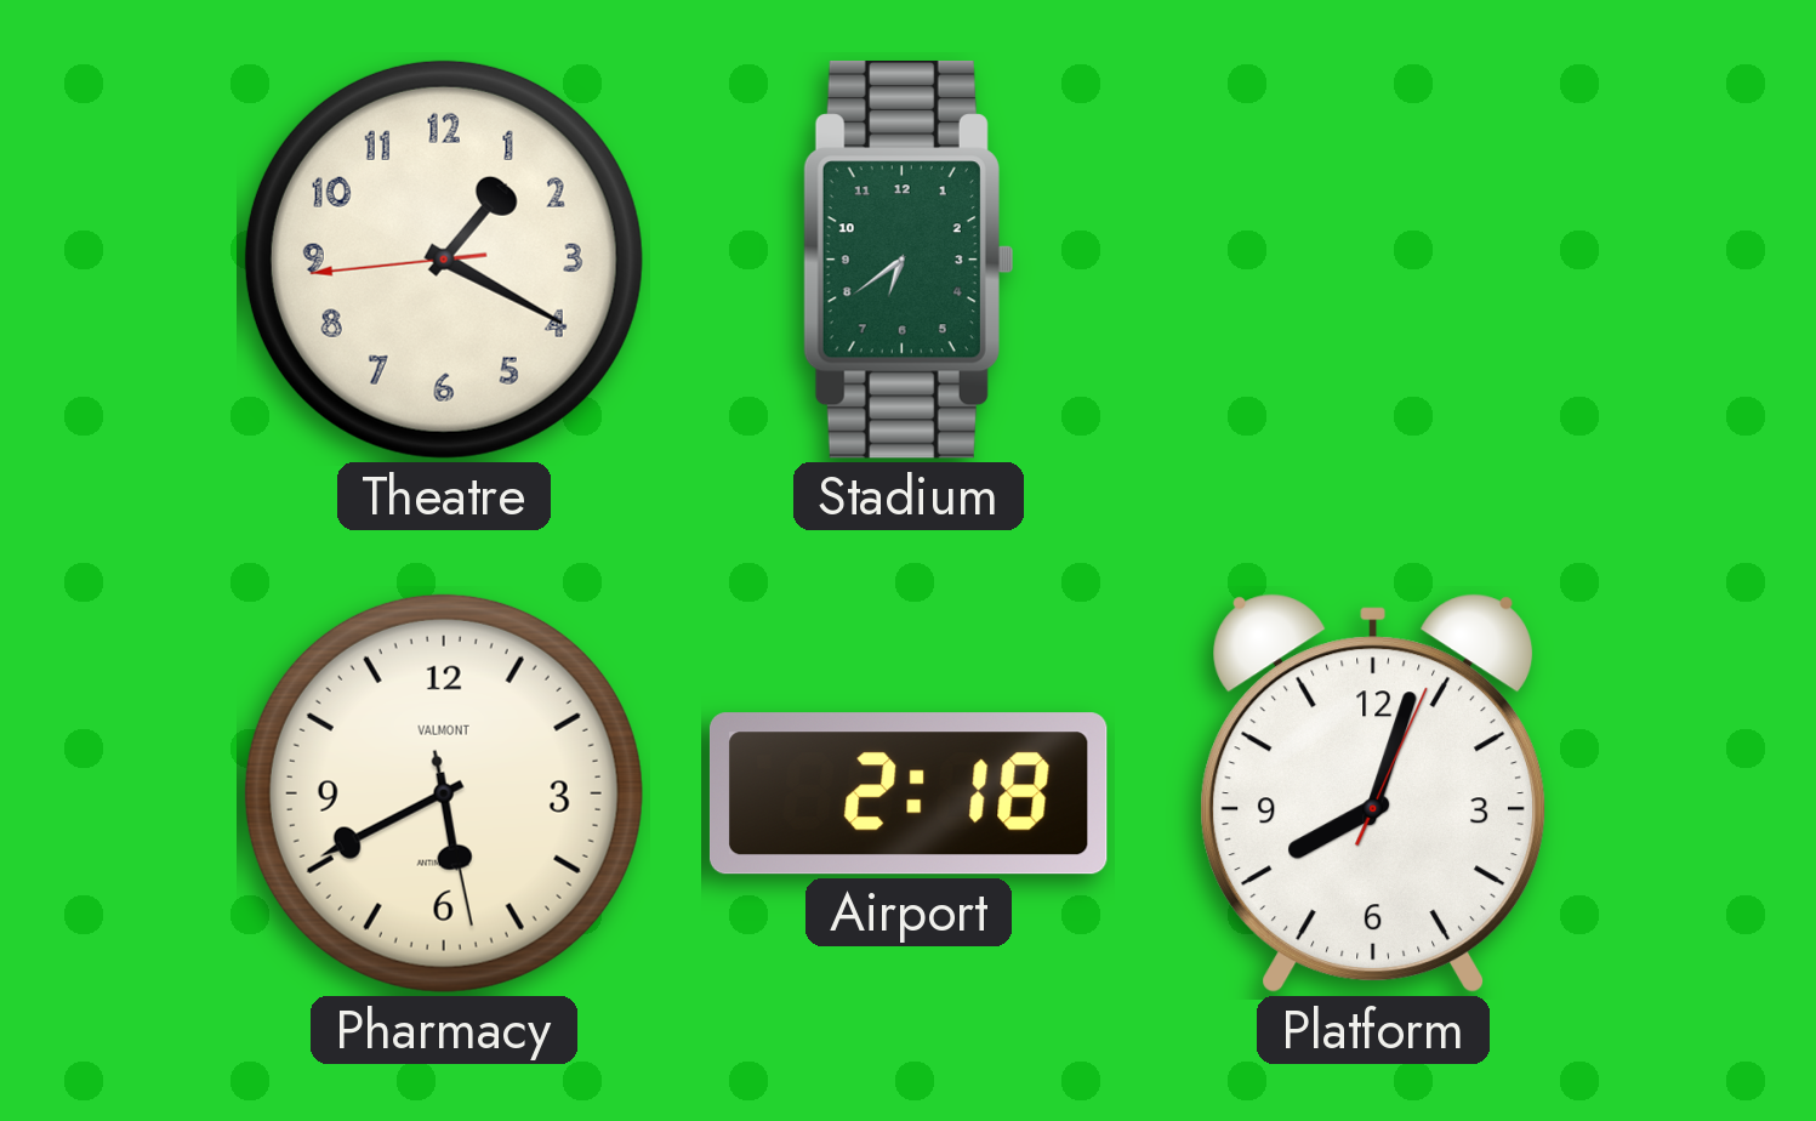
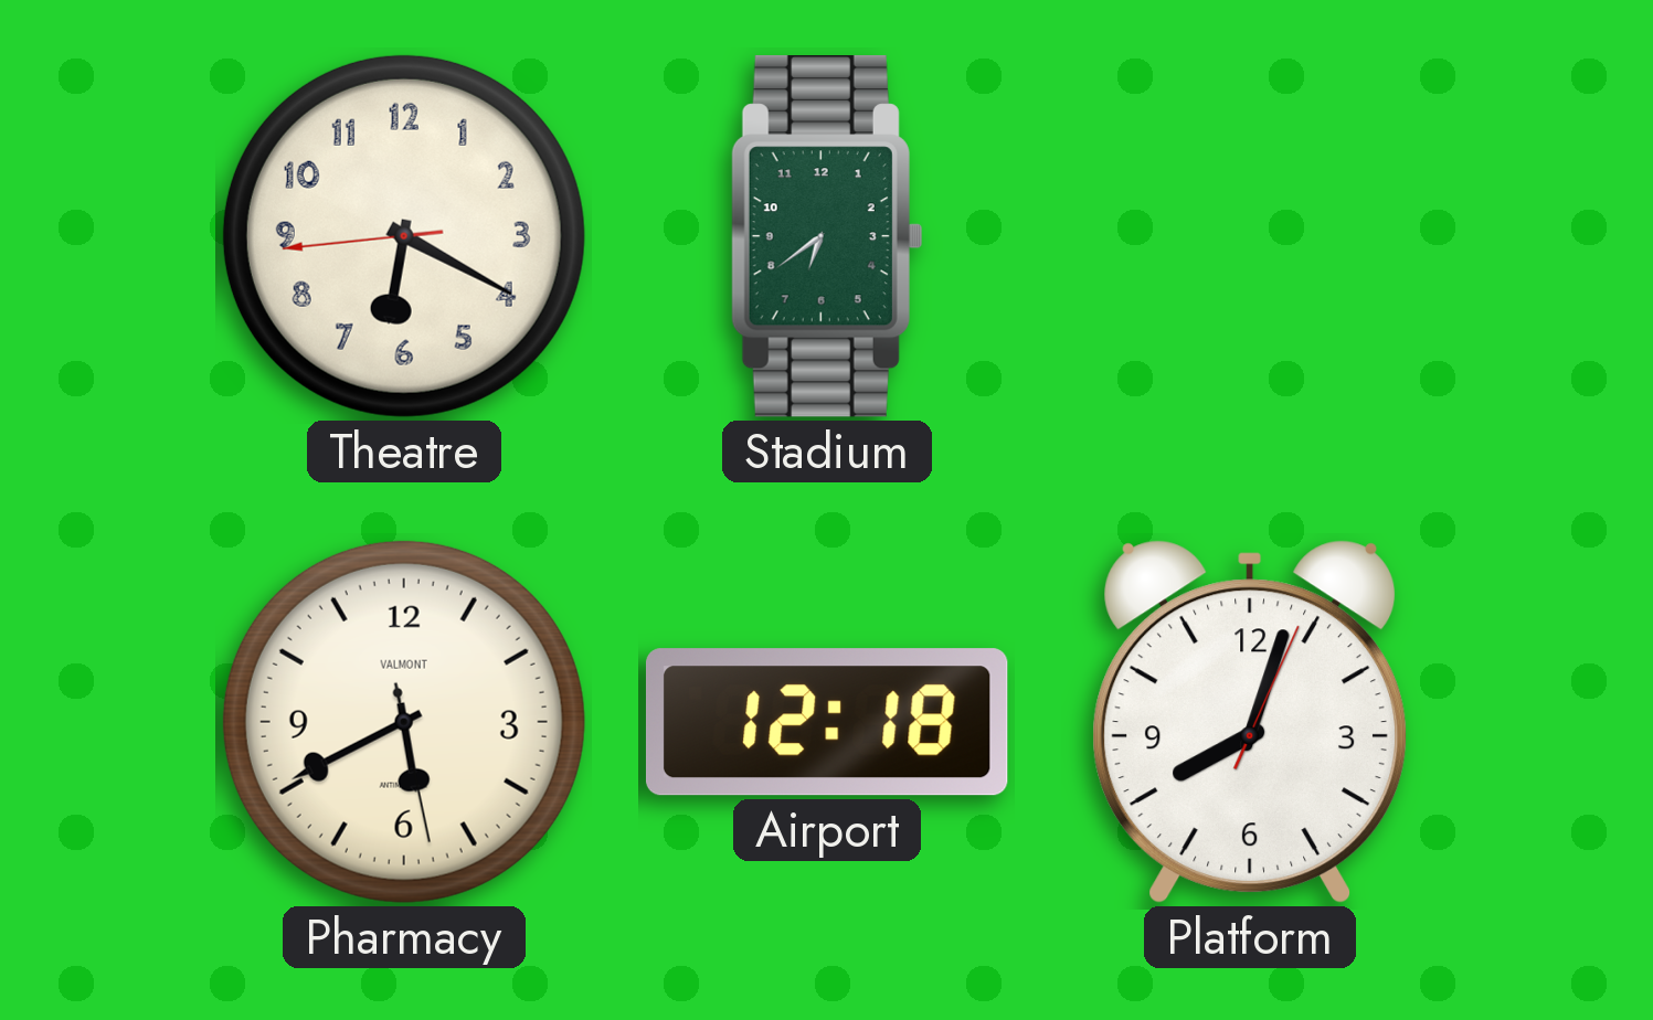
Theatre: 1:19 -> 6:19 (404, 236)
Airport: 2:18 -> 12:18 (827, 722)
